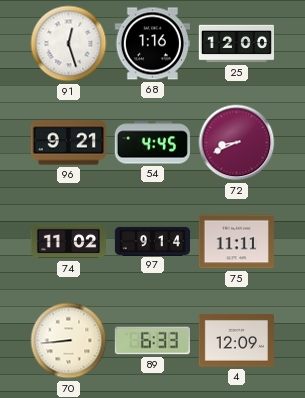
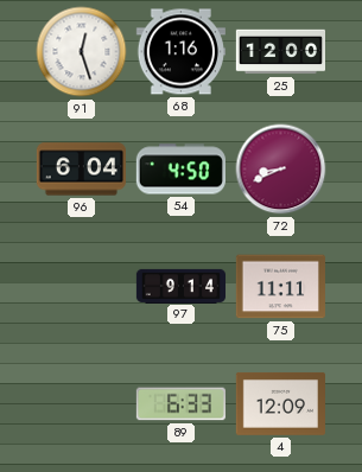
96: 9:21 -> 6:04 (81, 170)
54: 4:45 -> 4:50 (180, 170)
74: 11:02 -> none (68, 242)
70: 8:44 -> none (69, 341)
